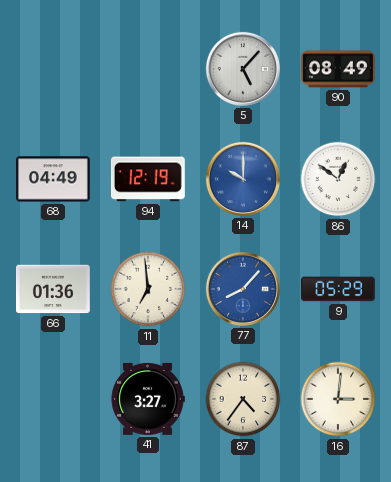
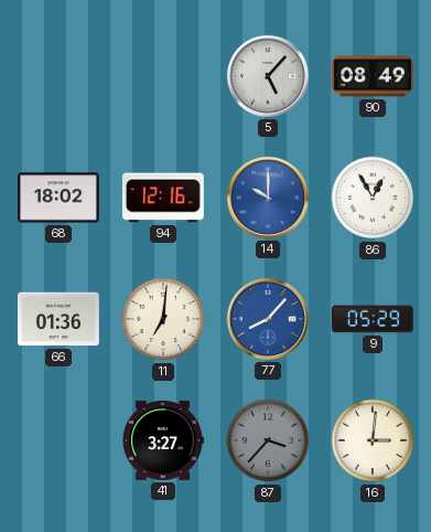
68: 04:49 -> 18:02 (60, 198)
94: 12:19 -> 12:16 (163, 198)
86: 12:51 -> 12:55 (373, 198)
11: 6:59 -> 7:01 (163, 319)
87: 4:36 -> 3:37 (268, 440)
87 dial: cream -> grey (268, 440)
